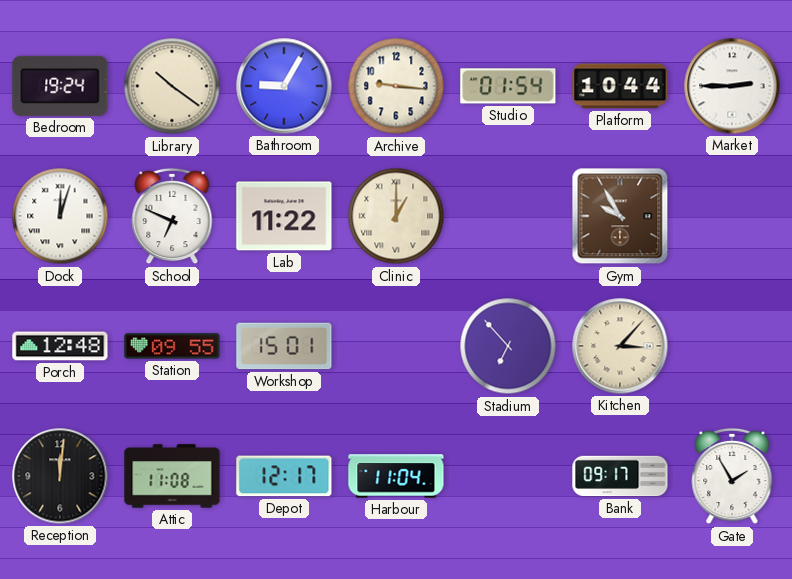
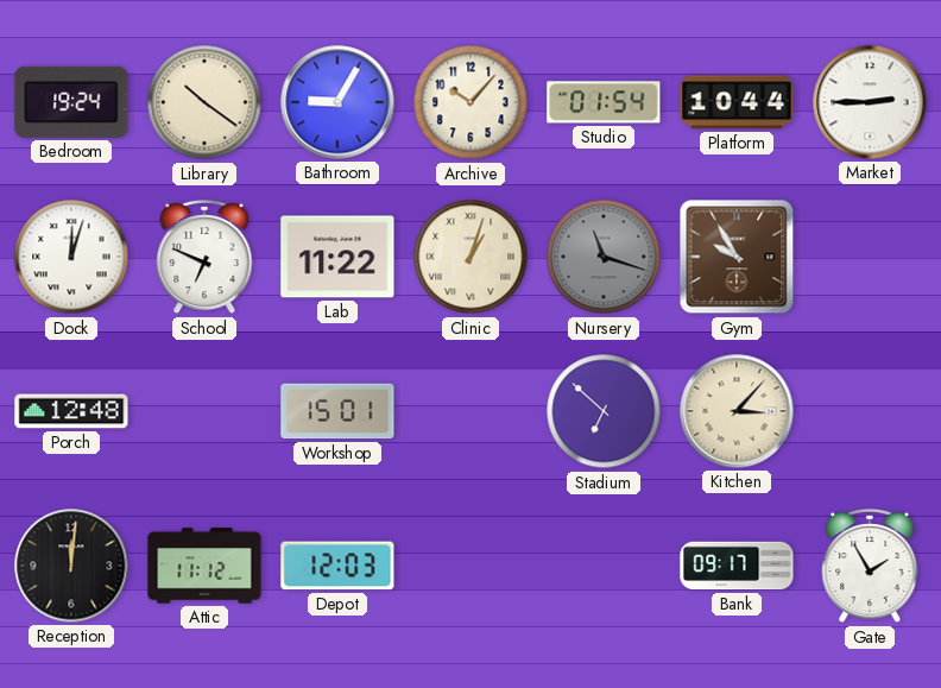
Archive: 9:16 -> 10:07 (470, 102)
Clinic: 1:00 -> 1:03 (470, 257)
Nursery: none -> 11:18 (604, 257)
Station: 09:55 -> none (172, 346)
Stadium: 6:53 -> 6:52 (604, 411)
Attic: 11:08 -> 11:12 (204, 566)
Depot: 12:17 -> 12:03 (337, 566)
Harbour: 11:04 -> none (396, 476)
